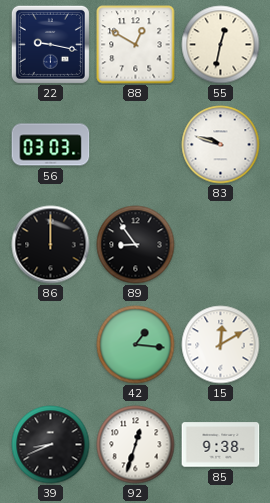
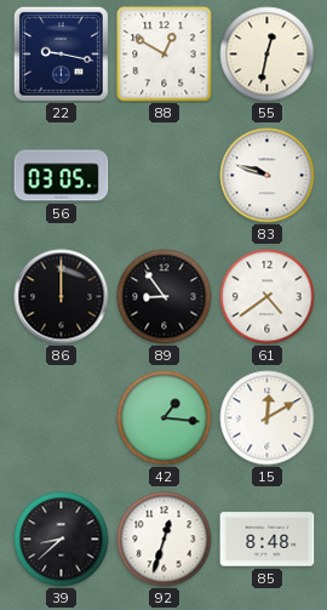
56: 03:03 -> 03:05 (62, 176)
61: none -> 4:39 (268, 297)
39: 8:41 -> 8:38 (62, 540)
85: 9:38 -> 8:48 (268, 540)
